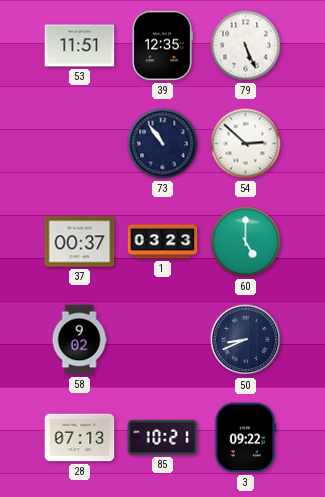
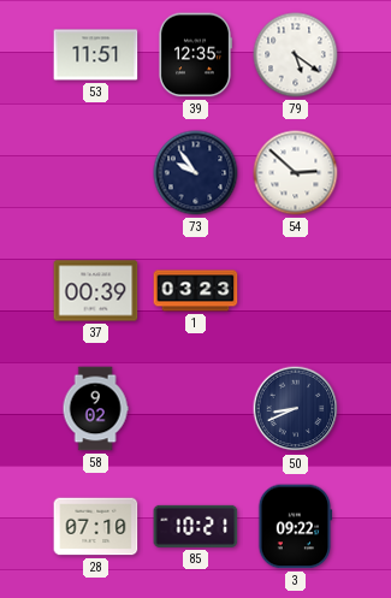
79: 5:26 -> 5:21 (296, 55)
73: 10:54 -> 9:54 (196, 173)
37: 00:37 -> 00:39 (96, 291)
60: 5:00 -> none (246, 242)
28: 07:13 -> 07:10 (96, 527)
